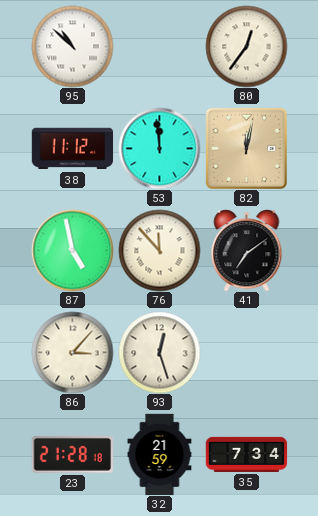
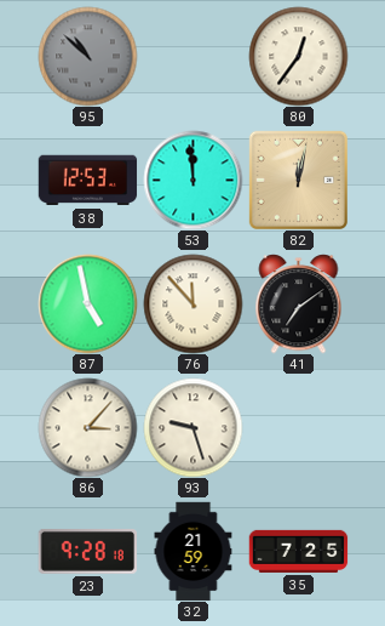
95 dial: white -> grey (87, 56)
38: 11:12 -> 12:53 (87, 181)
93: 12:27 -> 9:27 (192, 427)
23: 21:28 -> 9:28 (87, 551)
35: 7:34 -> 7:25 (298, 551)
